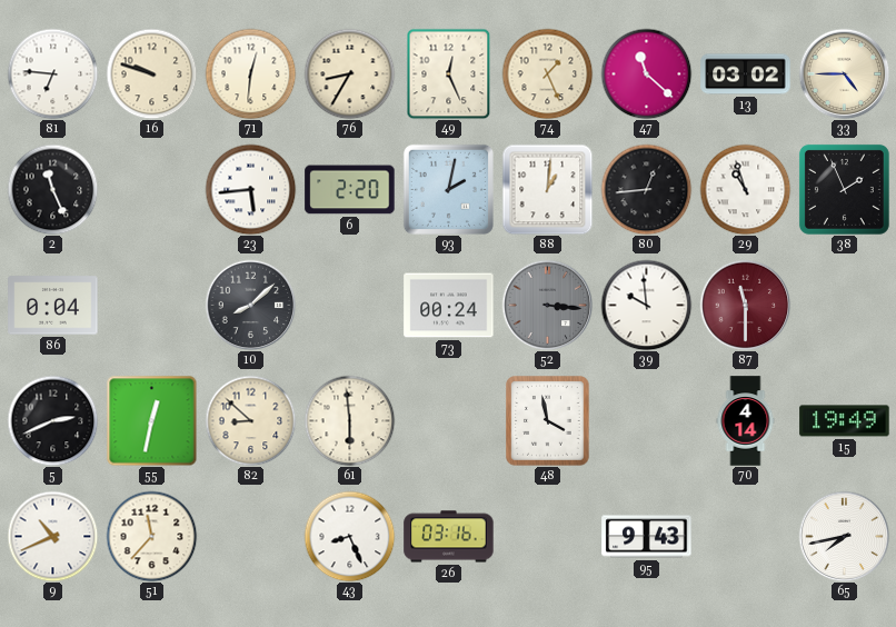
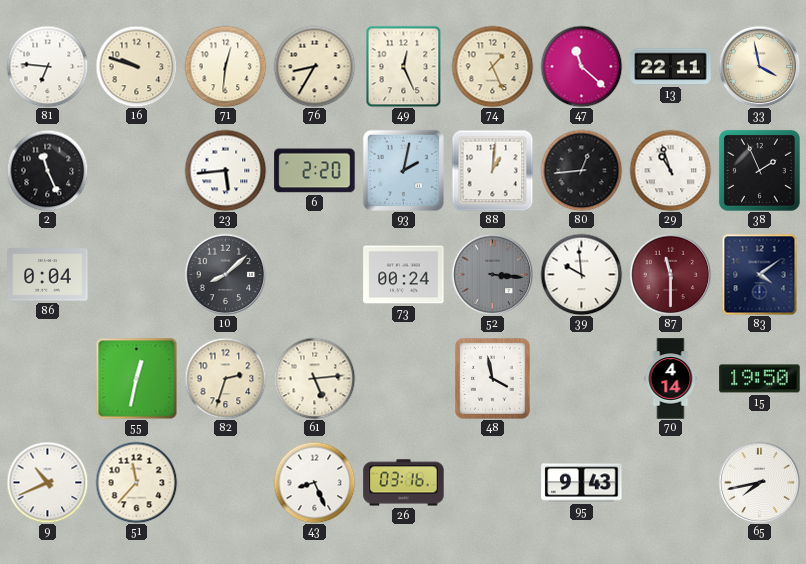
13: 03:02 -> 22:11 (671, 67)
33: 4:45 -> 3:58 (759, 66)
83: none -> 4:09 (760, 274)
5: 2:41 -> none (52, 420)
82: 8:52 -> 2:33 (225, 378)
61: 5:59 -> 5:14 (314, 378)
15: 19:49 -> 19:50 (760, 379)
